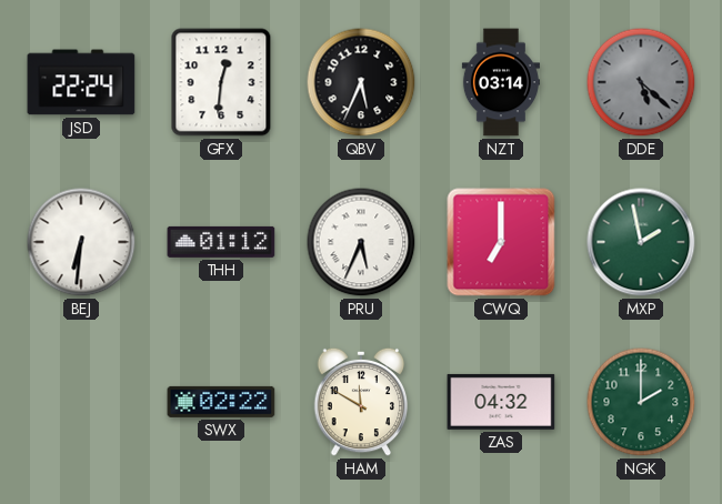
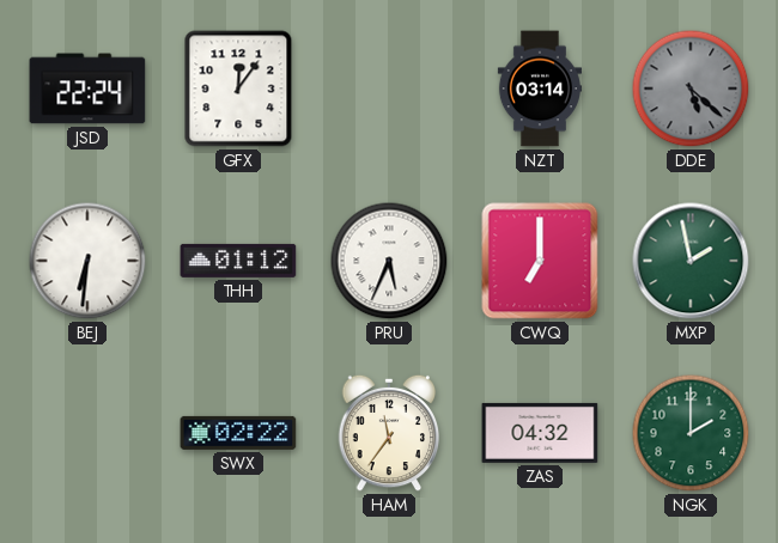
GFX: 12:31 -> 12:06 (238, 89)
QBV: 5:34 -> none (361, 82)
HAM: 11:50 -> 11:36 (389, 433)
